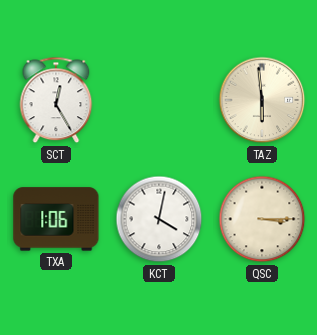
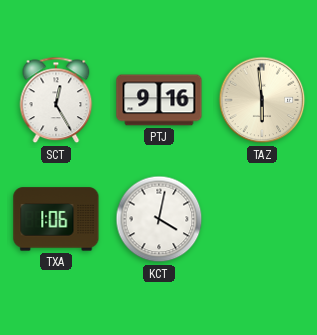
PTJ: none -> 9:16 (159, 100)
QSC: 3:15 -> none (262, 219)
